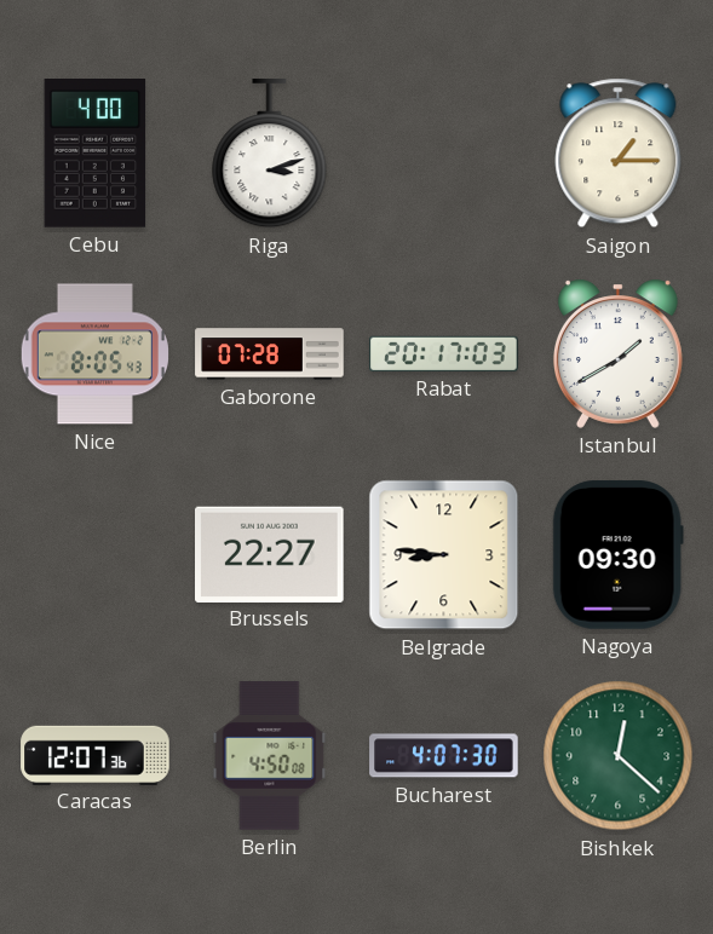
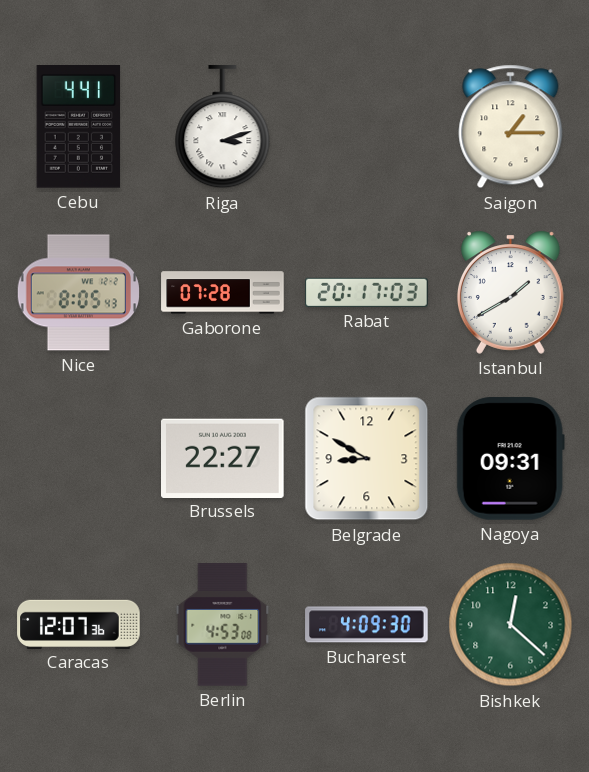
Cebu: 4:00 -> 4:41 (79, 127)
Belgrade: 8:46 -> 8:50 (367, 459)
Nagoya: 09:30 -> 09:31 (510, 459)
Berlin: 4:50 -> 4:53 (223, 625)
Bucharest: 4:07 -> 4:09 (367, 625)
